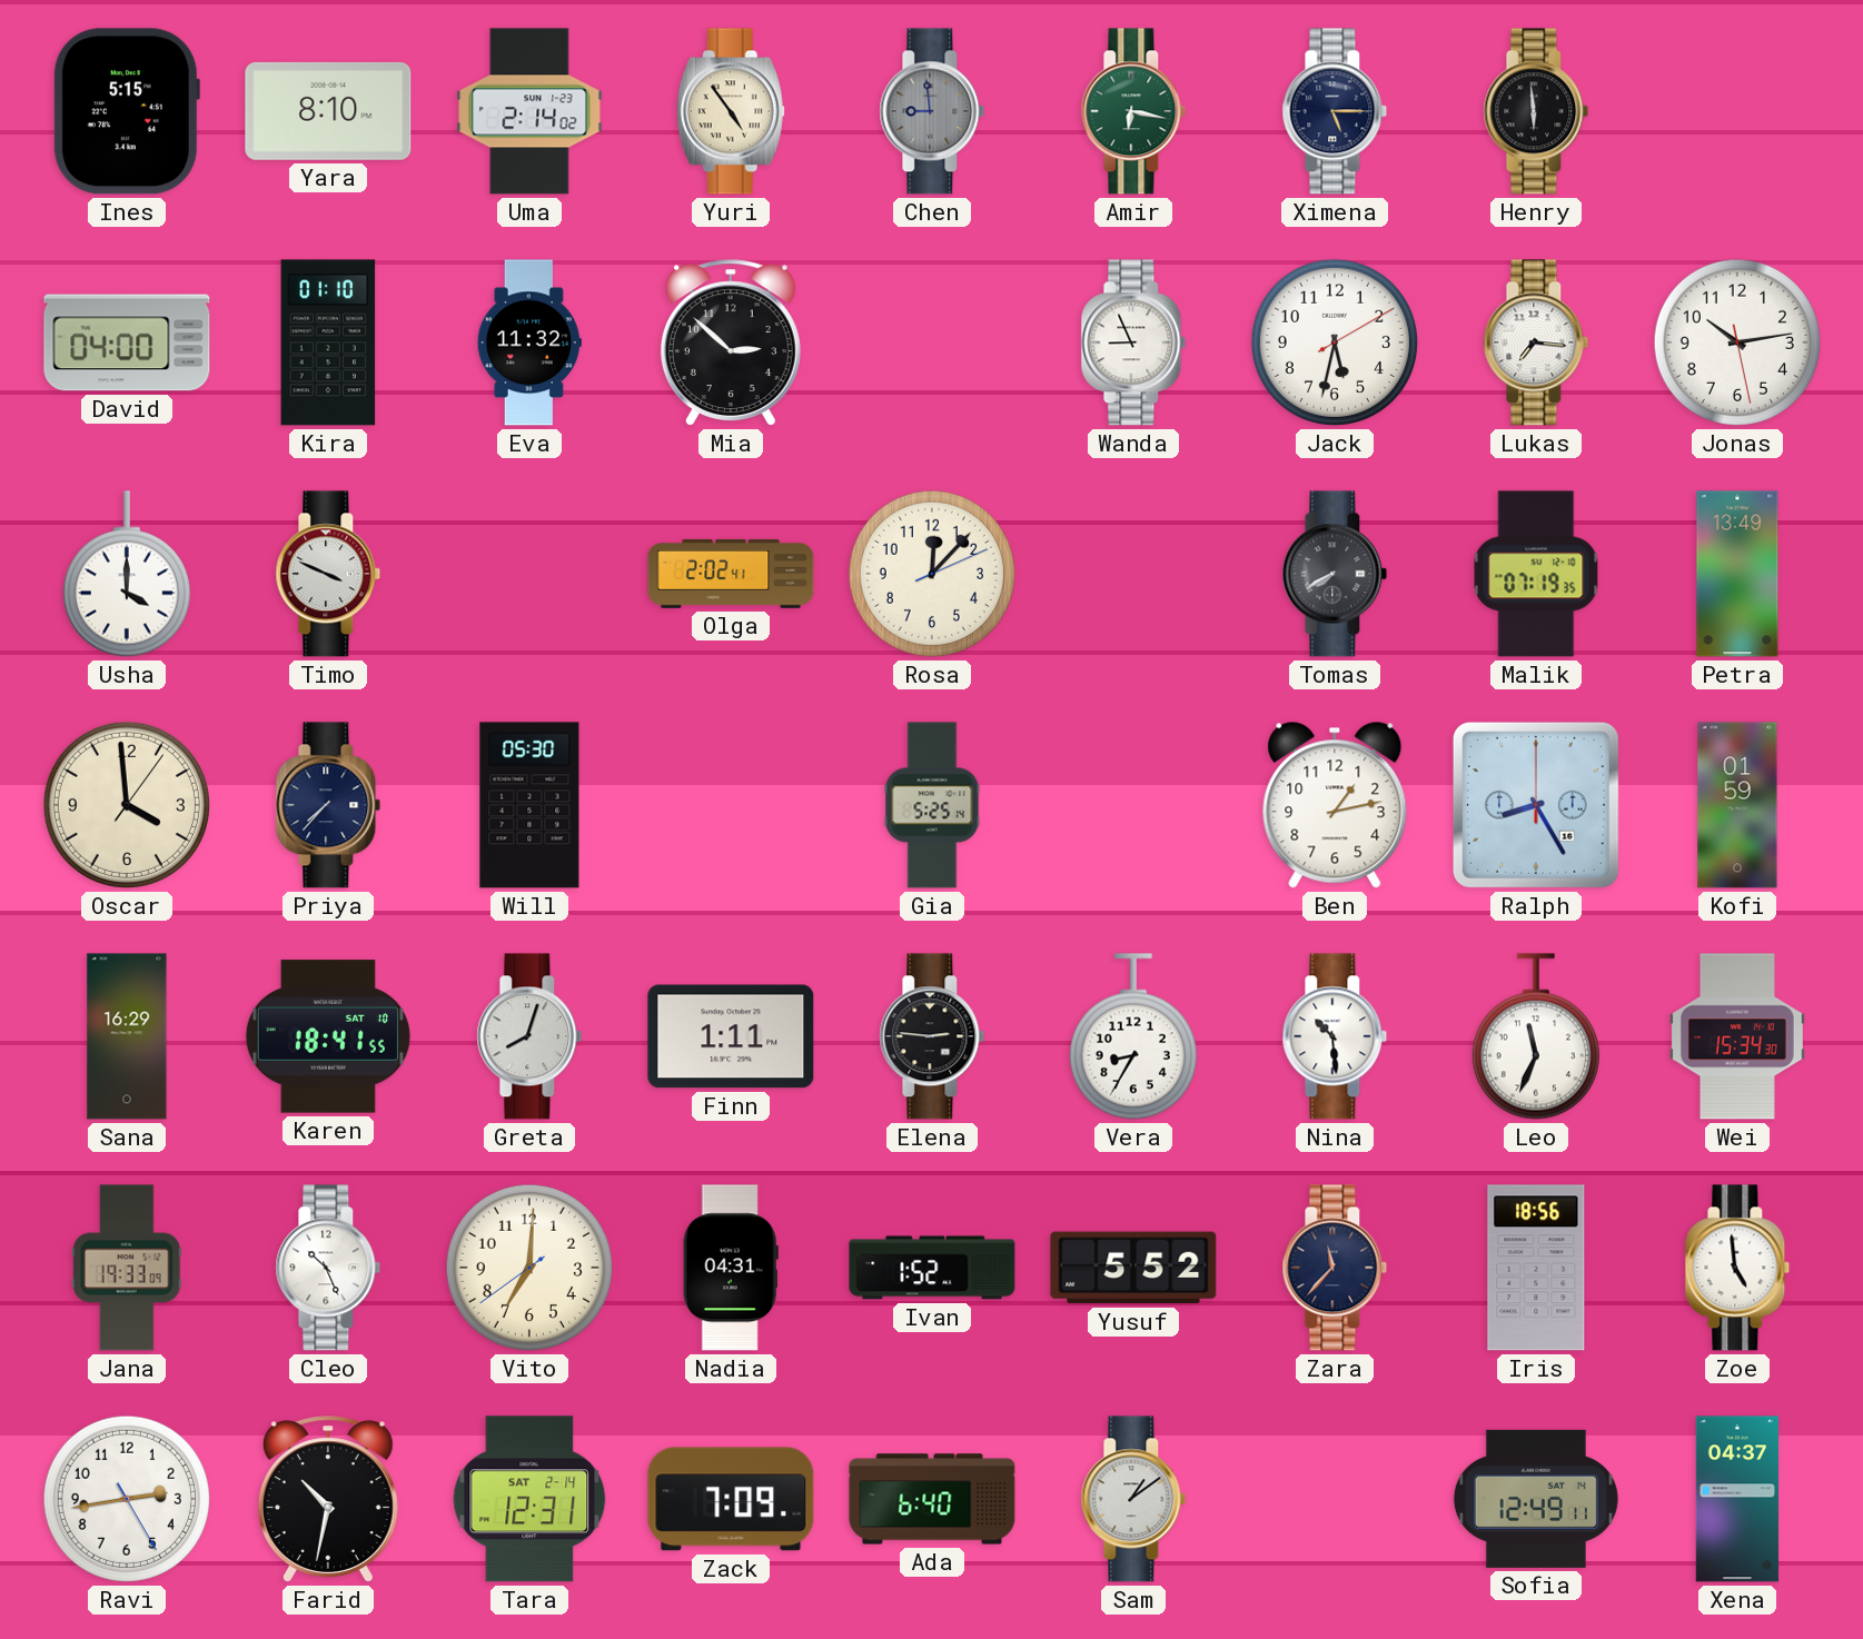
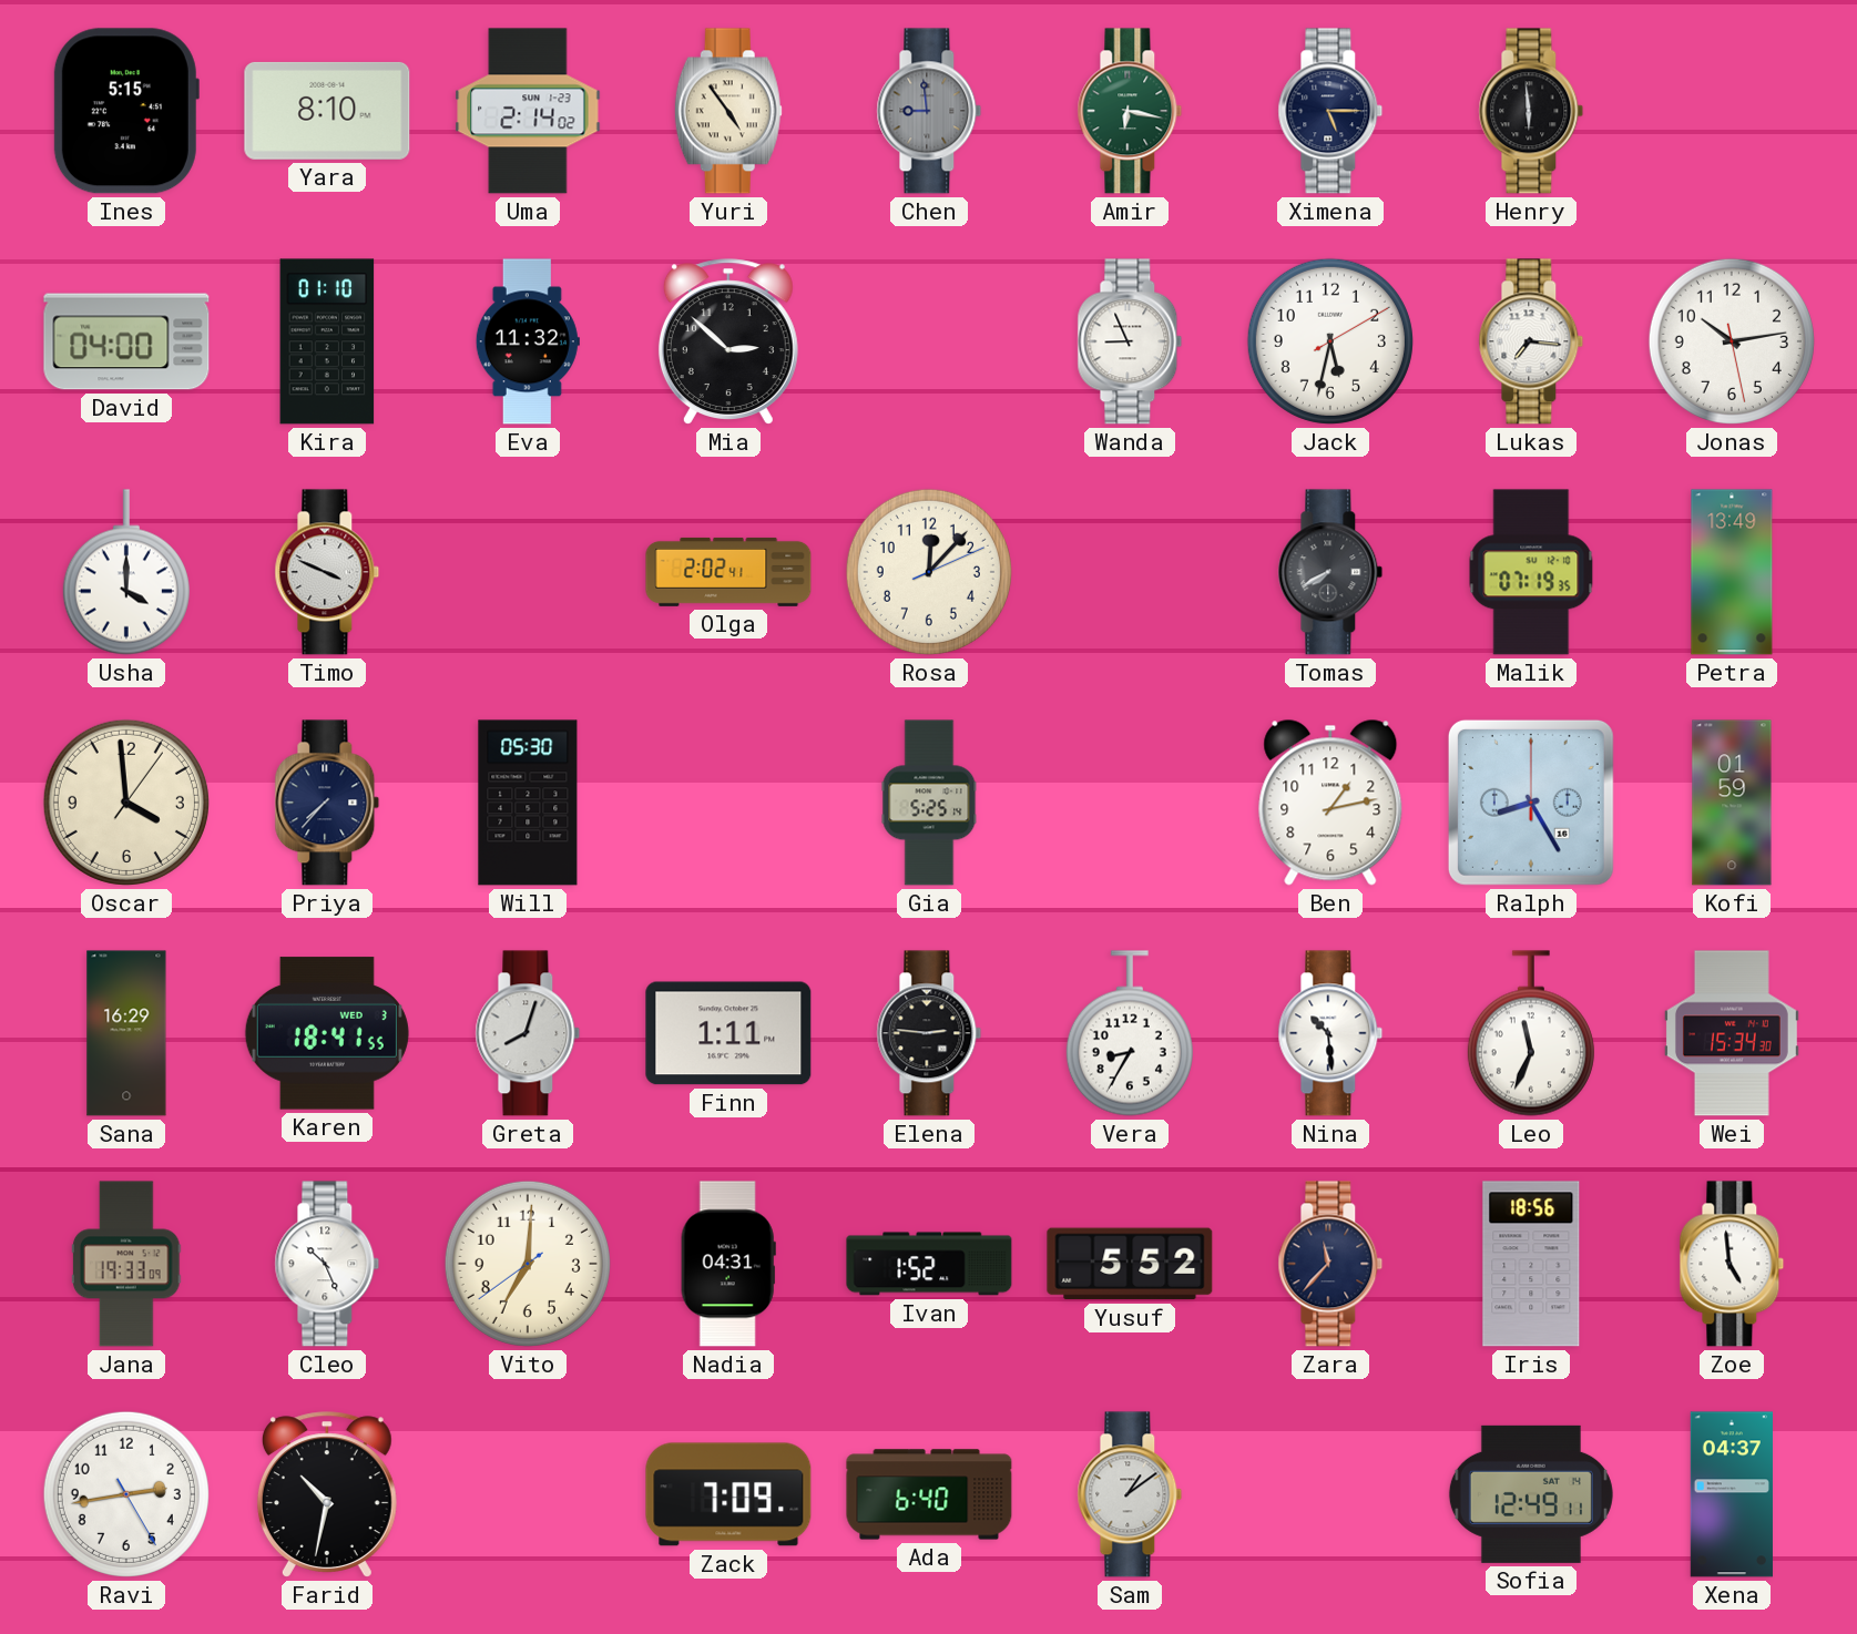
Karen date: SAT 10 -> WED 3 (327, 1033)
Tara: 12:31 -> none (529, 1499)
